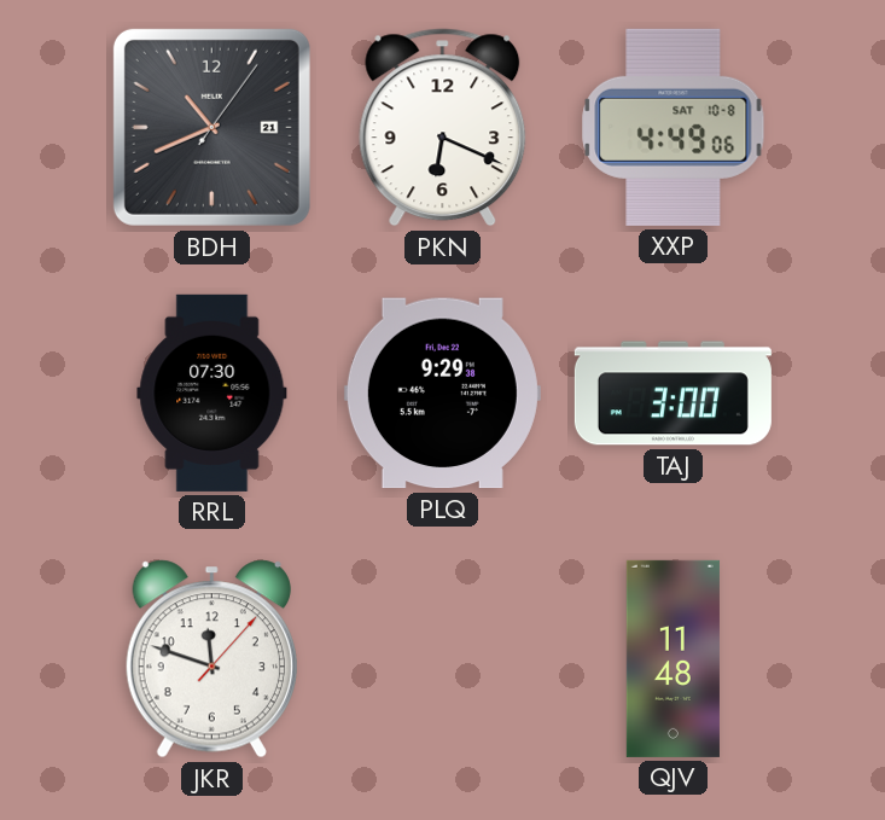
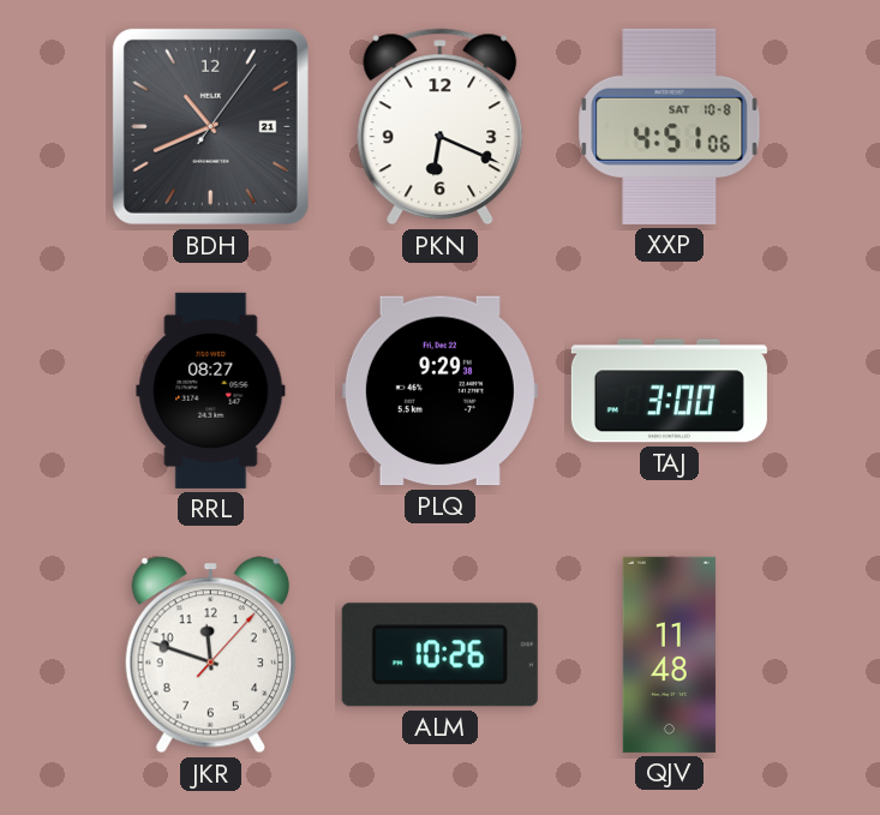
XXP: 4:49 -> 4:51 (670, 126)
RRL: 07:30 -> 08:27 (211, 390)
ALM: none -> 10:26 (439, 655)
